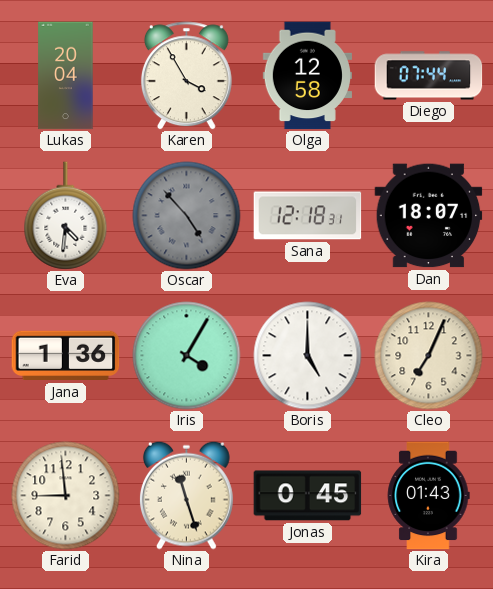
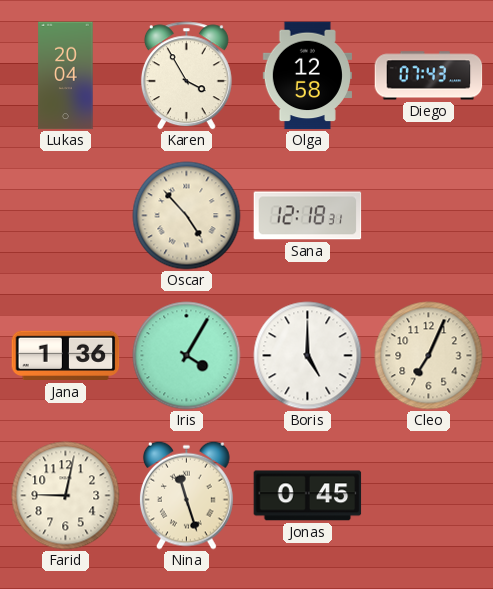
Diego: 07:44 -> 07:43 (429, 76)
Eva: 4:31 -> none (66, 216)
Oscar dial: grey -> cream (187, 216)
Dan: 18:07 -> none (429, 216)
Farid: 8:59 -> 9:02 (66, 496)
Kira: 01:43 -> none (428, 496)
